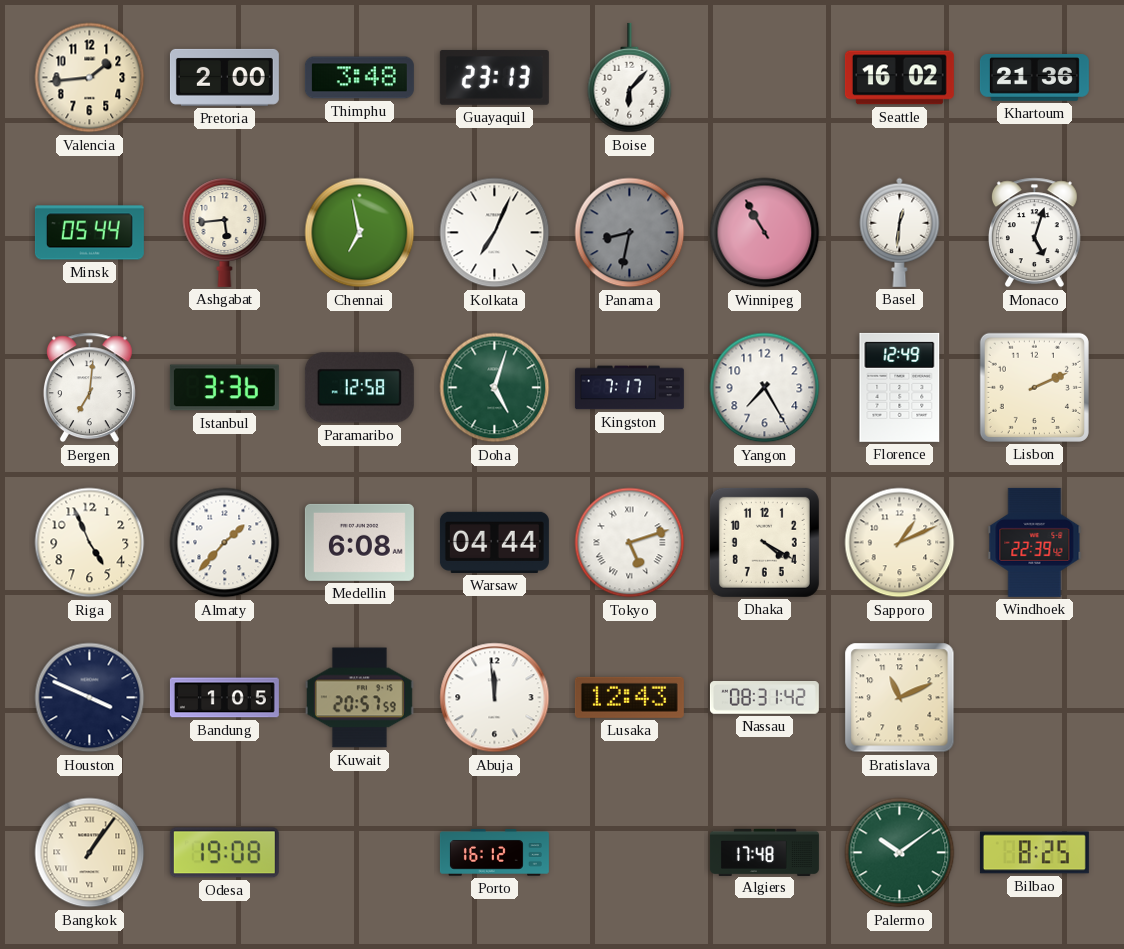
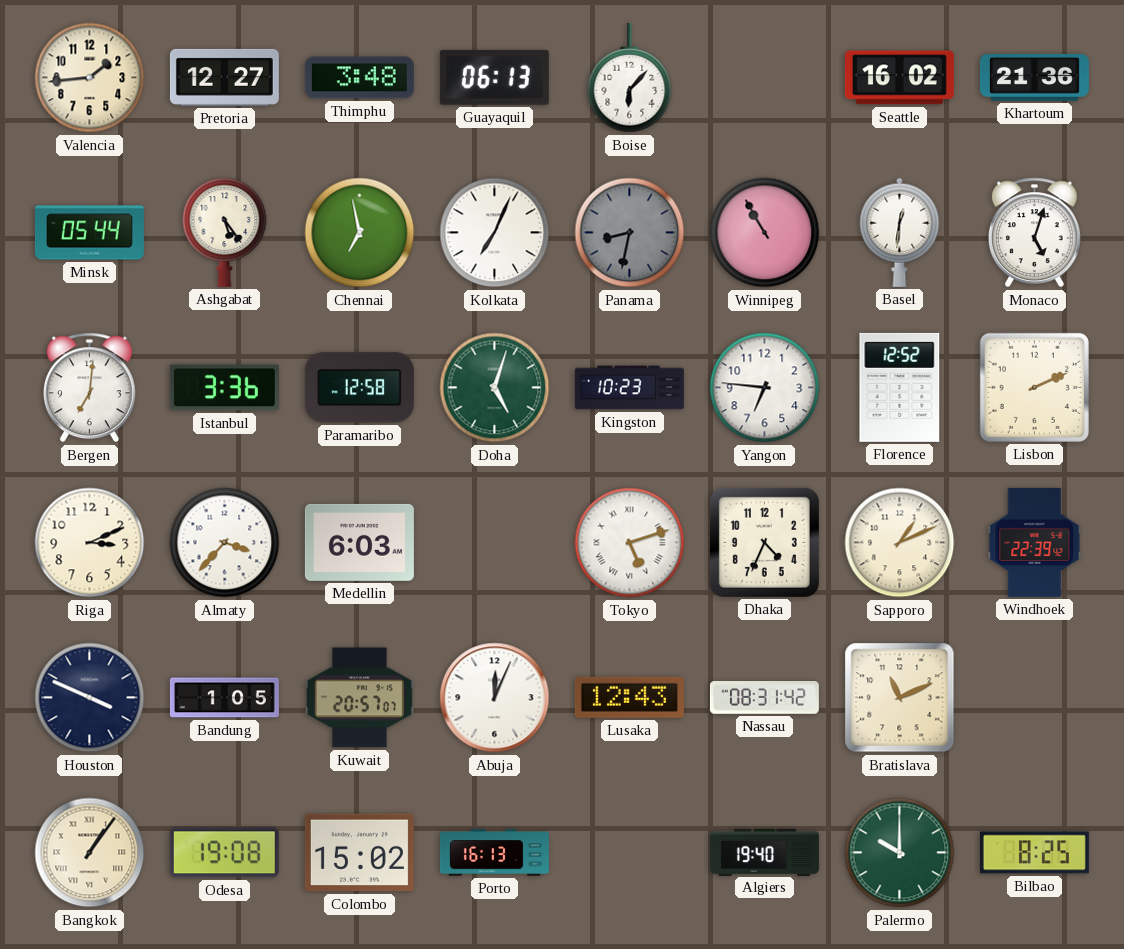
Pretoria: 2:00 -> 12:27 (224, 77)
Guayaquil: 23:13 -> 06:13 (494, 77)
Ashgabat: 5:44 -> 5:24 (225, 232)
Kingston: 7:17 -> 10:23 (629, 388)
Yangon: 7:25 -> 6:46 (765, 388)
Florence: 12:49 -> 12:52 (900, 387)
Riga: 4:56 -> 3:11 (90, 543)
Almaty: 1:37 -> 3:37 (225, 543)
Medellin: 6:08 -> 6:03 (359, 542)
Warsaw: 04:44 -> none (494, 542)
Dhaka: 4:20 -> 4:34 (764, 542)
Kuwait: 20:57:59 -> 20:57:07 (359, 698)
Abuja: 11:59 -> 12:04 (495, 698)
Colombo: none -> 15:02 (359, 853)
Porto: 16:12 -> 16:13 (494, 853)
Algiers: 17:48 -> 19:40 (764, 852)
Palermo: 10:09 -> 10:00 (900, 853)
